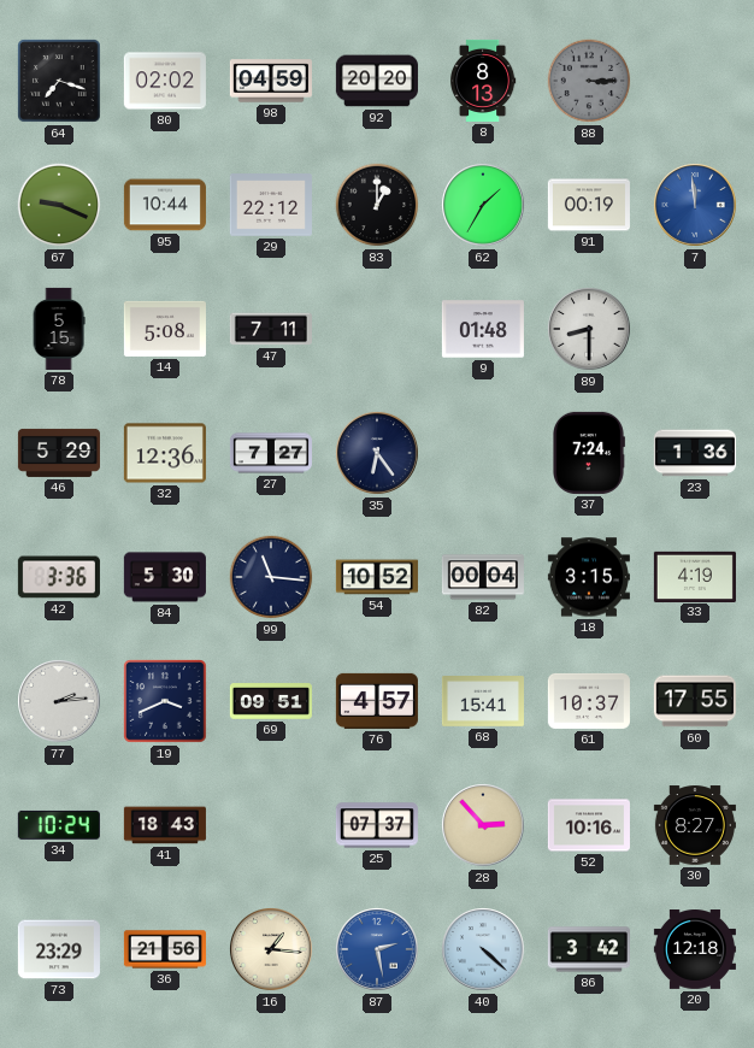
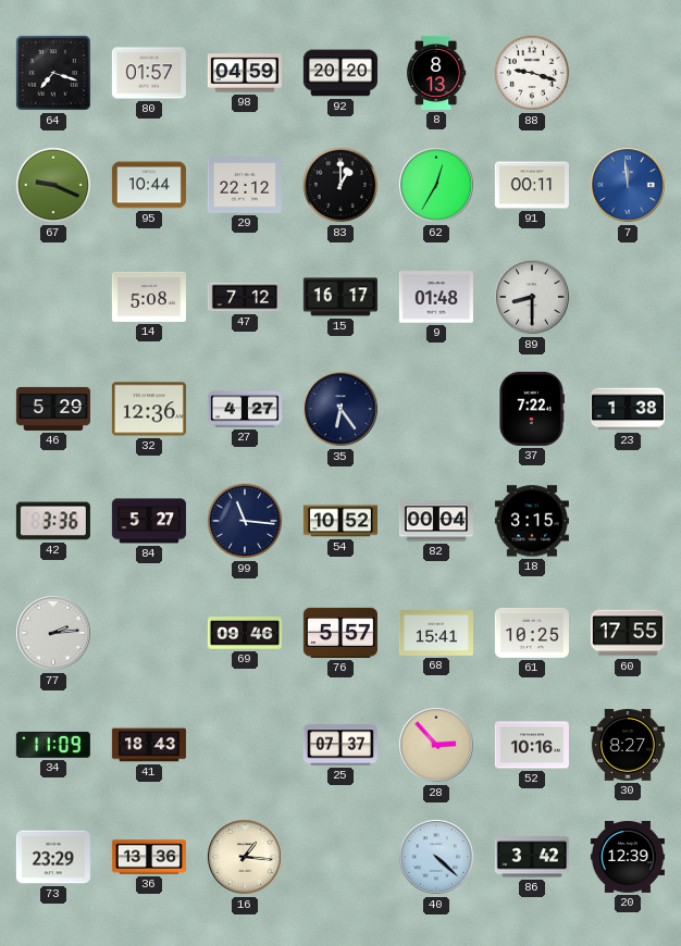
80: 02:02 -> 01:57 (149, 73)
88: 3:15 -> 9:18 (532, 73)
88 dial: grey -> white (532, 73)
62: 1:35 -> 12:35 (437, 186)
91: 00:19 -> 00:11 (532, 185)
78: 5:15 -> none (59, 329)
47: 7:11 -> 7:12 (245, 297)
15: none -> 16:17 (340, 297)
27: 7:27 -> 4:27 (245, 409)
37: 7:24 -> 7:22 (532, 409)
23: 1:36 -> 1:38 (628, 409)
84: 5:30 -> 5:27 (149, 521)
33: 4:19 -> none (695, 576)
19: 3:41 -> none (165, 701)
69: 09:51 -> 09:46 (245, 633)
76: 4:57 -> 5:57 (340, 633)
61: 10:37 -> 10:25 (532, 633)
34: 10:24 -> 11:09 (53, 745)
36: 21:56 -> 13:36 (149, 857)
87: 2:28 -> none (378, 950)
20: 12:18 -> 12:39 (628, 858)
